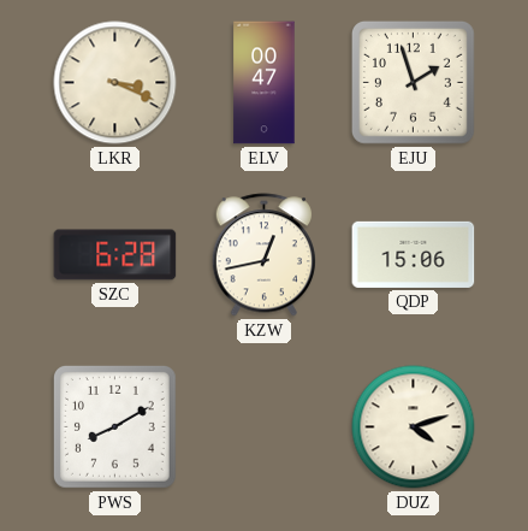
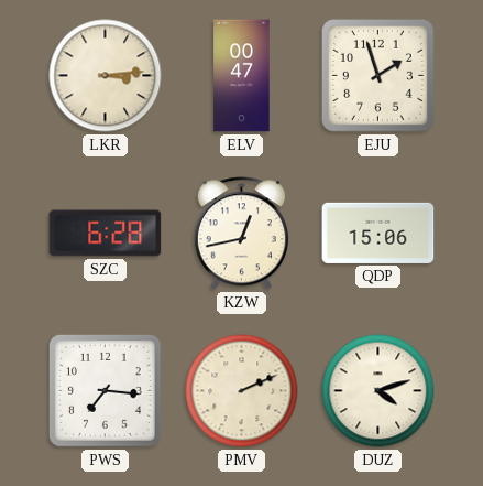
LKR: 3:19 -> 3:14 (106, 76)
PWS: 8:10 -> 7:16 (106, 391)
PMV: none -> 2:11 (242, 391)
